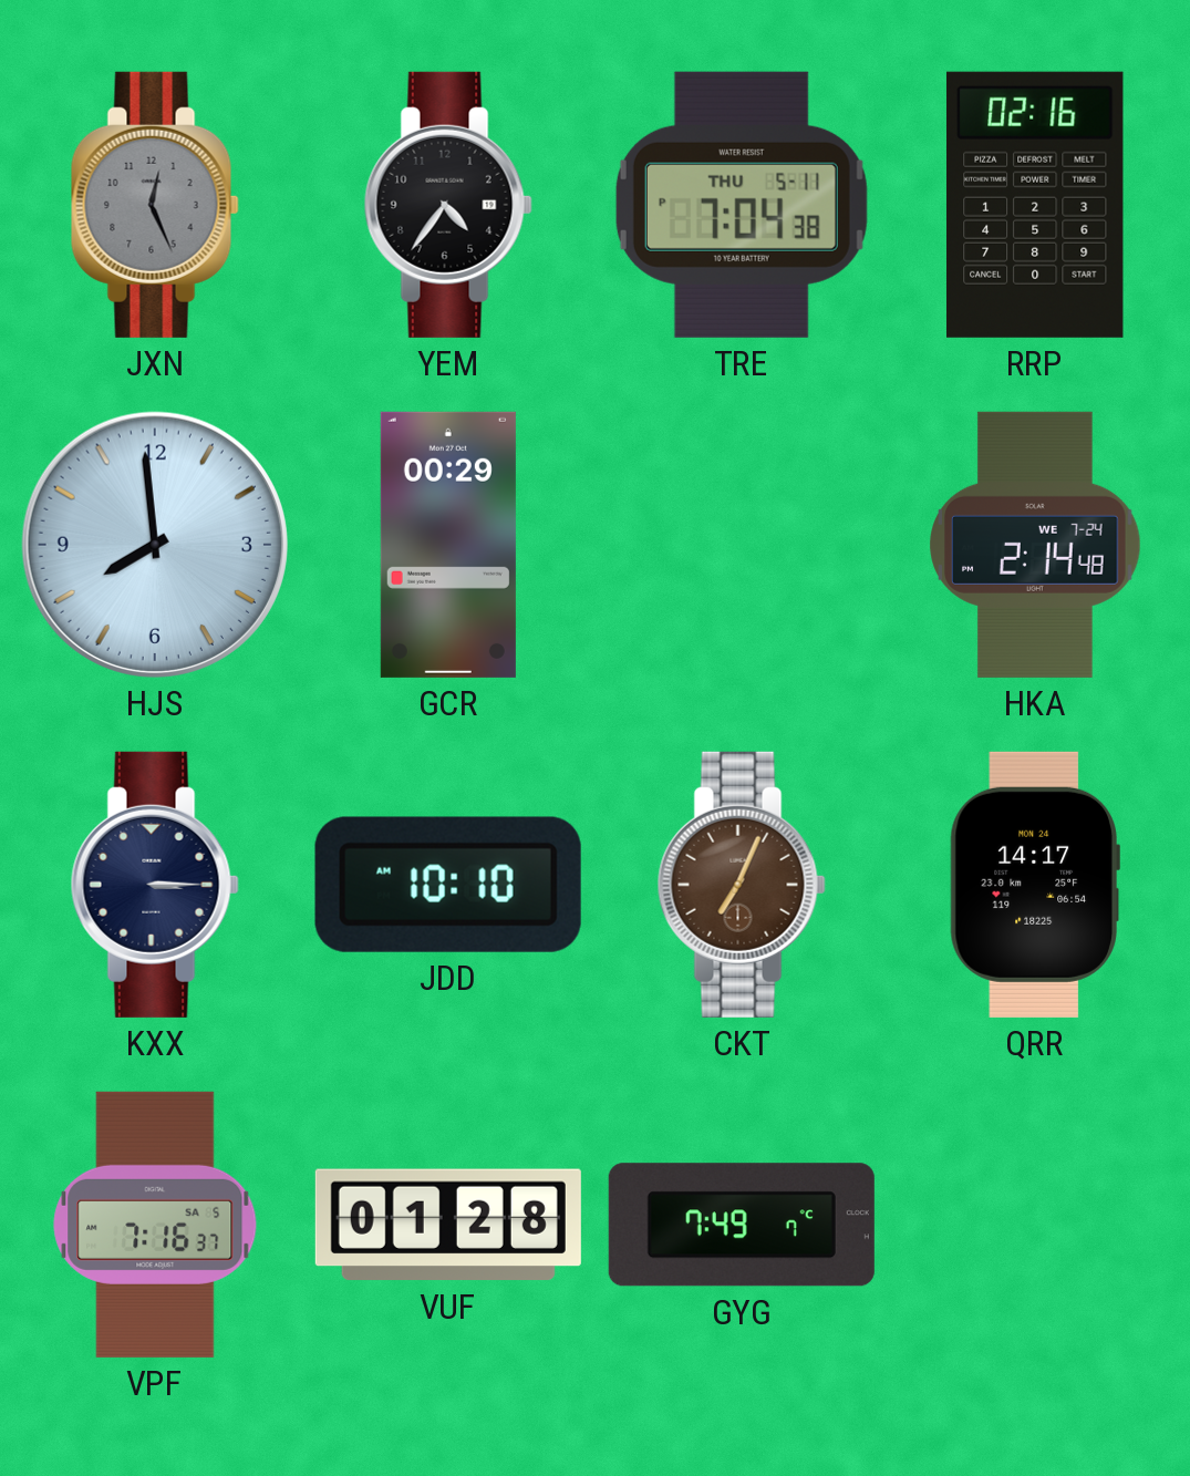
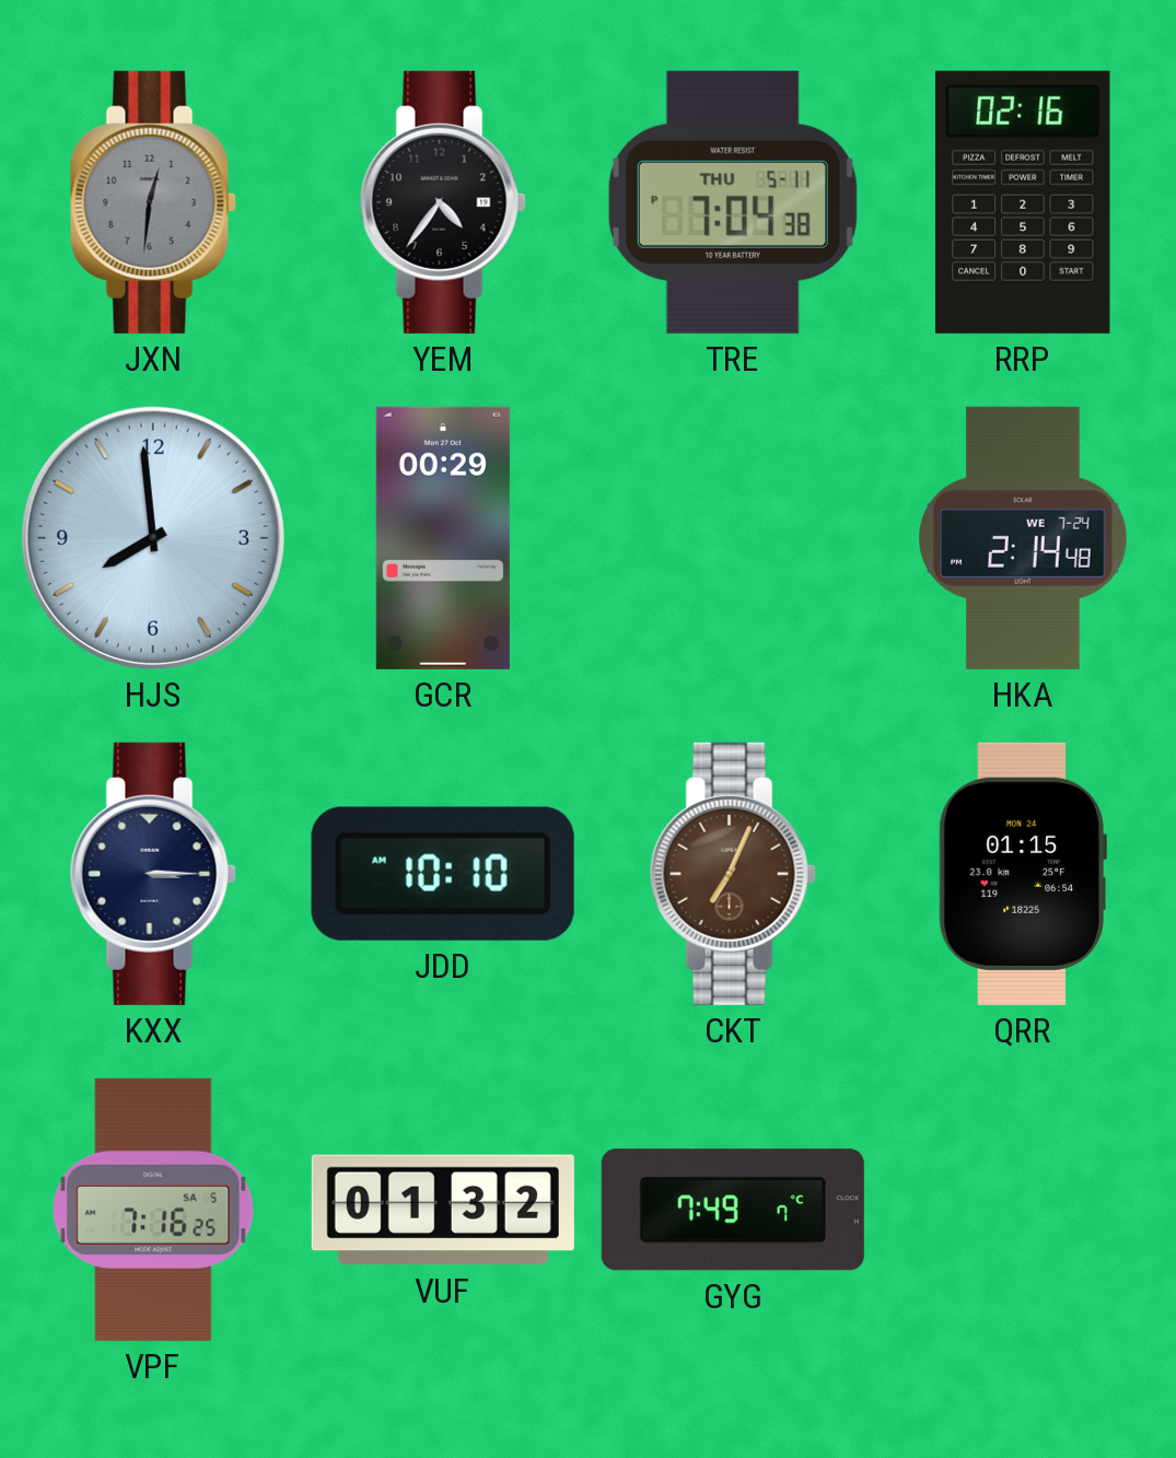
JXN: 12:26 -> 12:31 (153, 202)
QRR: 14:17 -> 01:15 (1023, 874)
VPF: 7:16:37 -> 7:16:25 (153, 1210)
VUF: 01:28 -> 01:32 (443, 1210)
